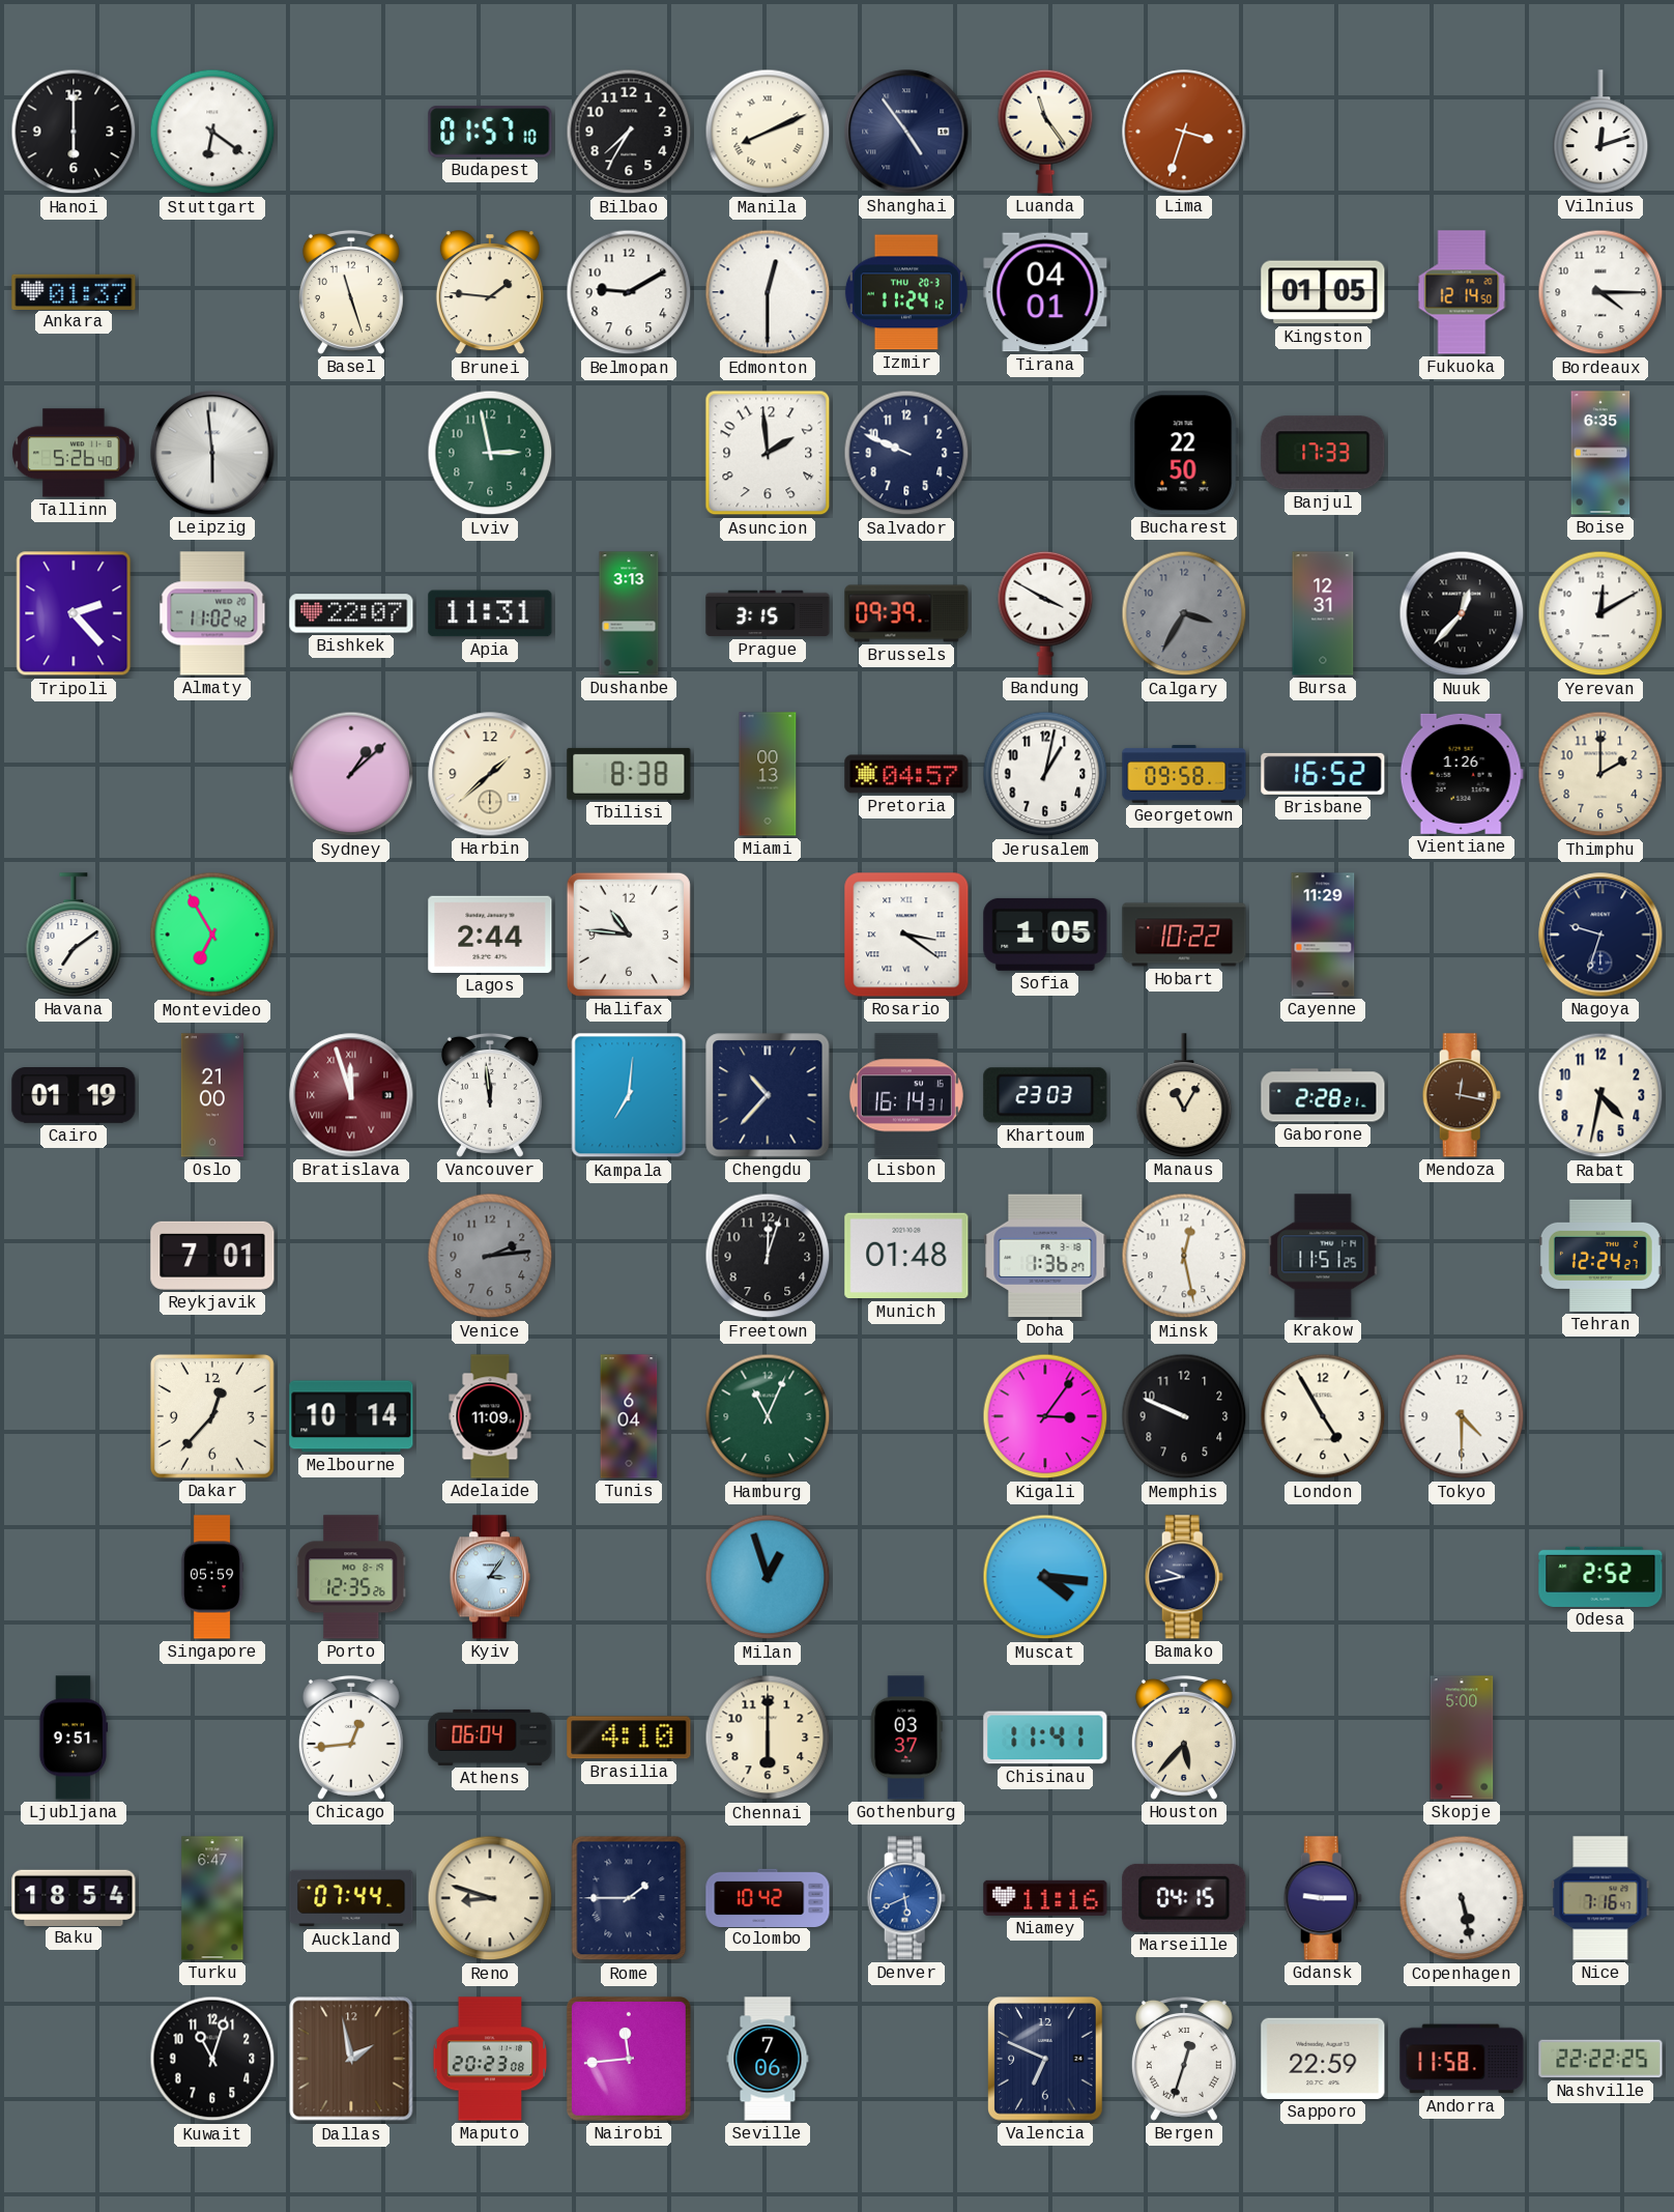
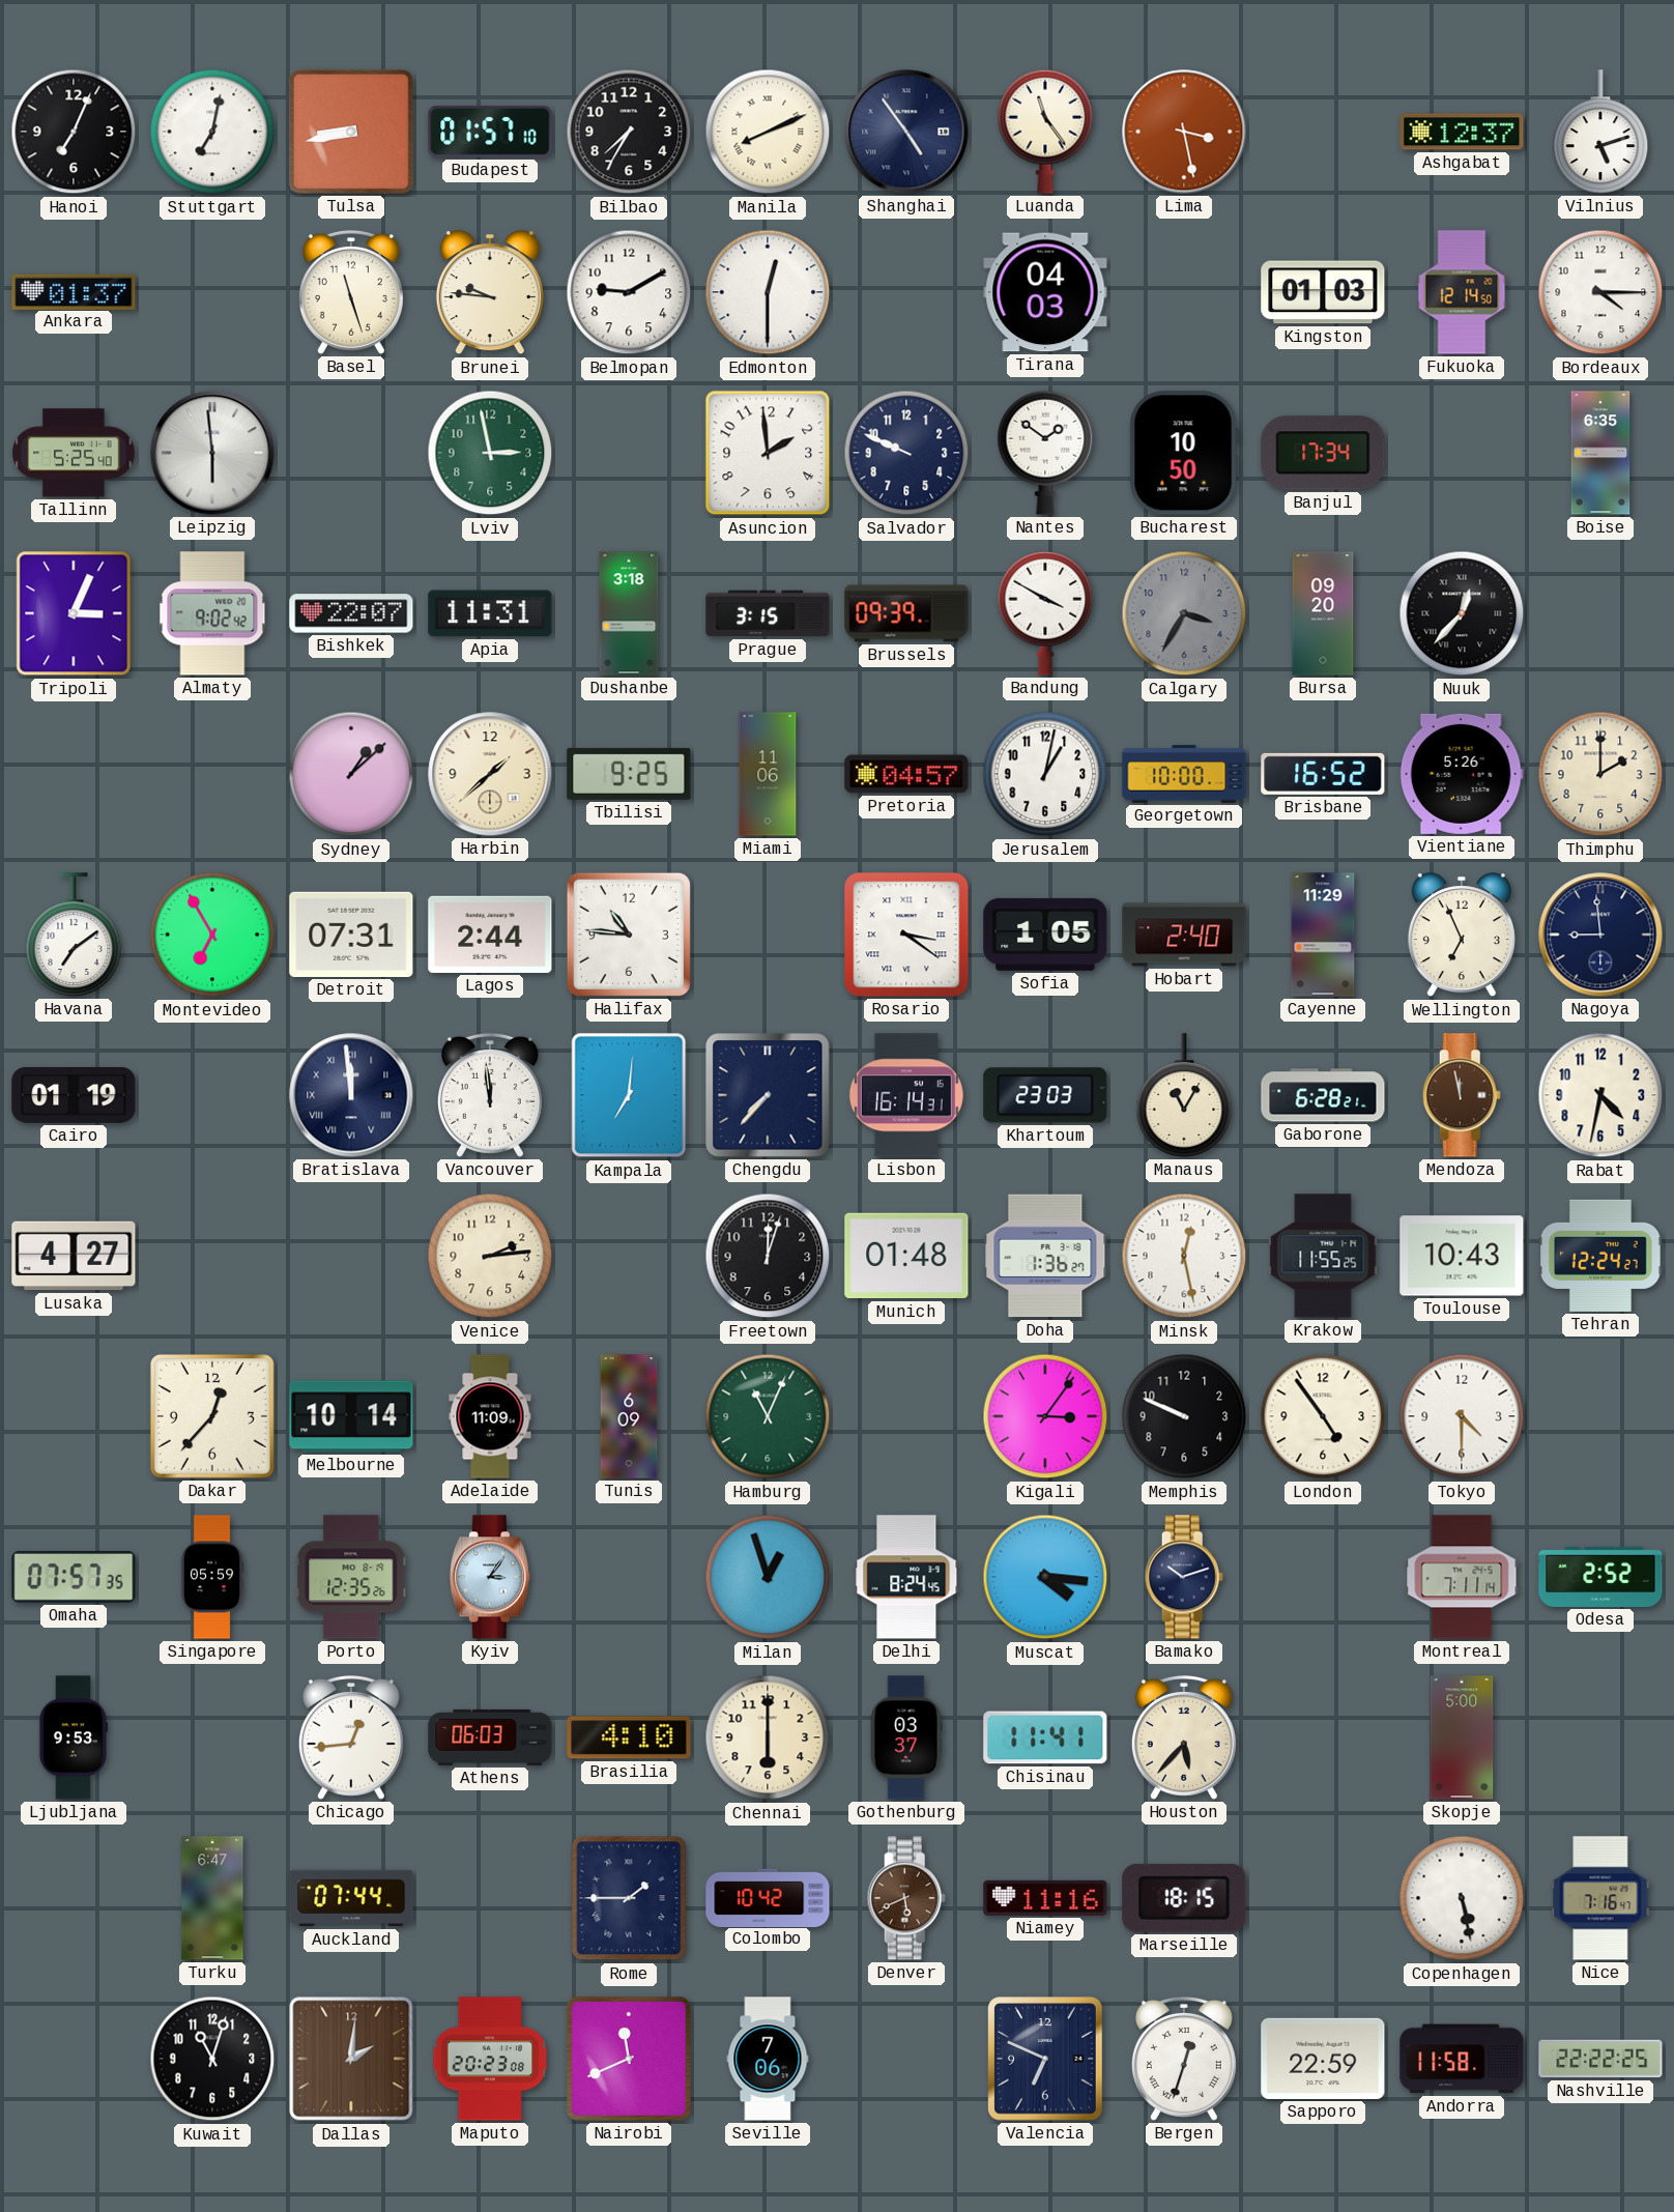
Hanoi: 6:00 -> 7:04 (74, 132)
Stuttgart: 6:21 -> 7:02 (212, 132)
Tulsa: none -> 8:43 (351, 132)
Lima: 3:33 -> 3:28 (1184, 132)
Ashgabat: none -> 12:37 (1462, 132)
Vilnius: 12:12 -> 5:12 (1600, 132)
Brunei: 1:46 -> 9:46 (490, 293)
Izmir: 11:24 -> none (906, 292)
Tirana: 04:01 -> 04:03 (1045, 292)
Kingston: 01:05 -> 01:03 (1323, 292)
Tallinn: 5:26 -> 5:25 (74, 453)
Nantes: none -> 1:51 (1045, 453)
Bucharest: 22:50 -> 10:50 (1184, 453)
Banjul: 17:33 -> 17:34 (1323, 453)
Tripoli: 2:23 -> 3:04 (74, 613)
Almaty: 11:02 -> 9:02 (212, 613)
Dushanbe: 3:13 -> 3:18 (629, 613)
Bursa: 12:31 -> 09:20 (1323, 613)
Yerevan: 12:10 -> none (1600, 613)
Tbilisi: 8:38 -> 9:25 (629, 774)
Miami: 00:13 -> 11:06 (768, 774)
Georgetown: 09:58 -> 10:00 (1184, 774)
Vientiane: 1:26 -> 5:26 (1462, 774)
Detroit: none -> 07:31 (351, 935)
Hobart: 10:22 -> 2:40 (1184, 935)
Wellington: none -> 6:56 (1462, 936)
Nagoya: 9:33 -> 8:59 (1600, 935)
Oslo: 21:00 -> none (212, 1095)
Bratislava: 11:57 -> 11:59 (351, 1095)
Bratislava dial: burgundy -> navy (351, 1095)
Chengdu: 10:37 -> 7:37 (768, 1095)
Gaborone: 2:28 -> 6:28 (1323, 1095)
Mendoza: 12:17 -> 11:58 (1462, 1095)
Lusaka: none -> 4:27 (74, 1256)
Reykjavik: 7:01 -> none (212, 1256)
Venice dial: grey -> cream (490, 1256)
Krakow: 11:51 -> 11:55 (1323, 1256)
Toulouse: none -> 10:43 (1462, 1256)
Tunis: 6:04 -> 6:09 (629, 1416)
London: 4:55 -> 4:54 (1323, 1416)
Omaha: none -> 07:57 (74, 1577)
Delhi: none -> 8:24 (906, 1577)
Bamako: 9:43 -> 10:12 (1184, 1577)
Montreal: none -> 7:11 (1462, 1577)
Ljubljana: 9:51 -> 9:53 (74, 1737)
Athens: 06:04 -> 06:03 (490, 1737)
Baku: 18:54 -> none (74, 1897)
Reno: 8:48 -> none (490, 1898)
Denver dial: blue -> brown (906, 1898)
Marseille: 04:15 -> 18:15 (1184, 1898)
Gdansk: 9:15 -> none (1323, 1898)
Dallas: 1:58 -> 2:01 (351, 2059)
Nairobi: 11:44 -> 11:41 (629, 2059)
